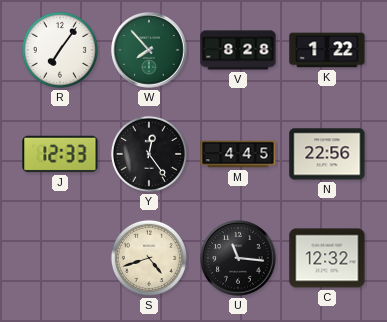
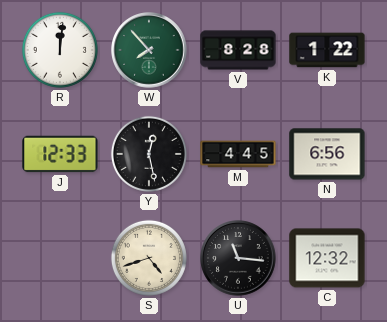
R: 7:06 -> 12:01 (60, 50)
Y: 12:24 -> 12:28 (149, 154)
N: 22:56 -> 6:56 (327, 154)
